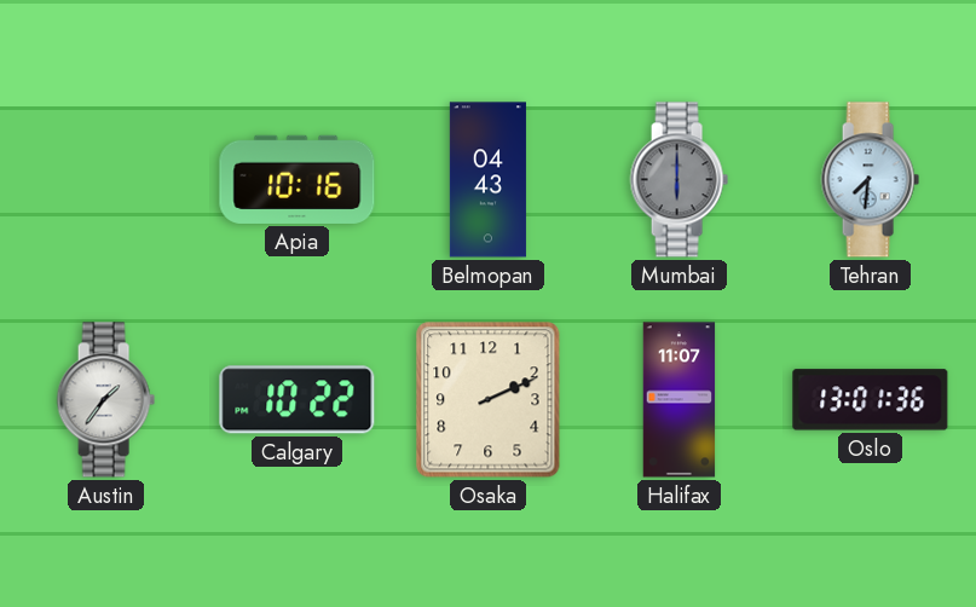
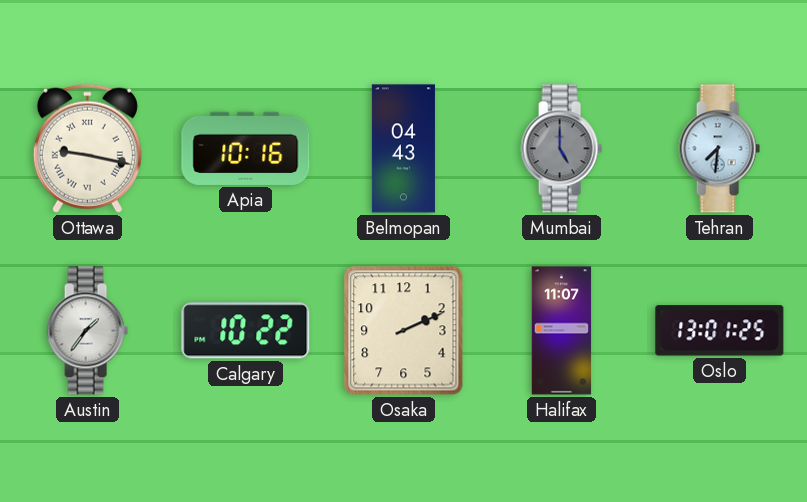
Ottawa: none -> 9:17 (87, 148)
Mumbai: 6:00 -> 5:00 (561, 149)
Oslo: 13:01:36 -> 13:01:25 (720, 331)
